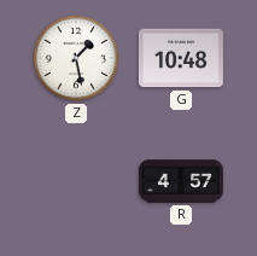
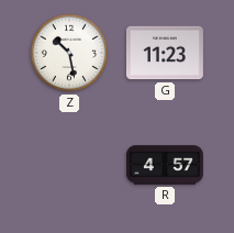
Z: 1:28 -> 10:28 (69, 53)
G: 10:48 -> 11:23 (165, 53)
